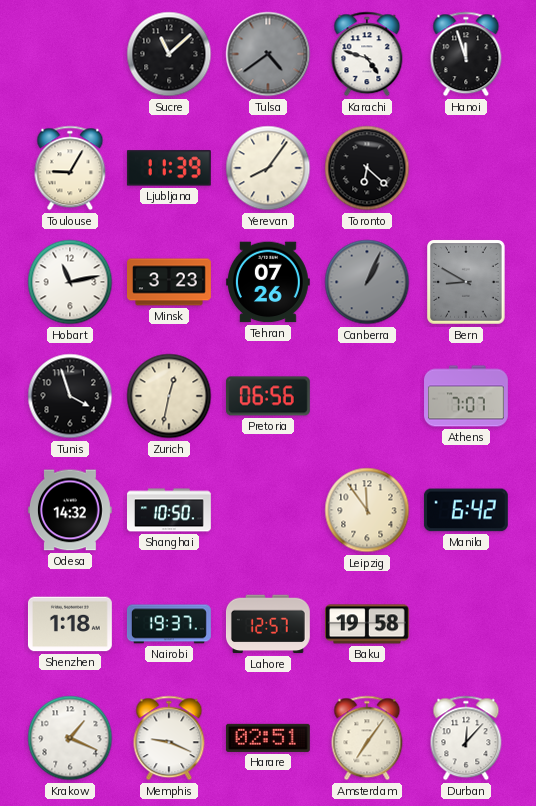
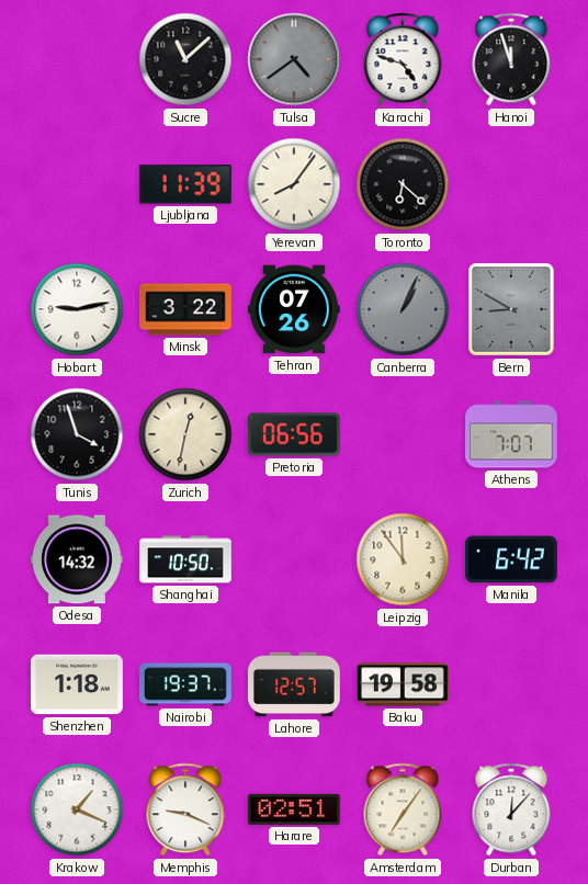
Toulouse: 9:05 -> none (70, 168)
Hobart: 11:13 -> 9:13 (77, 309)
Minsk: 3:23 -> 3:22 (186, 309)
